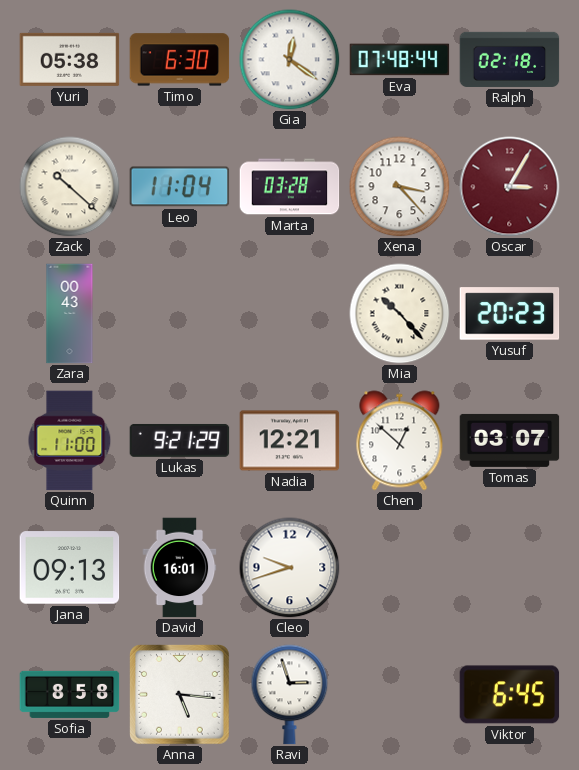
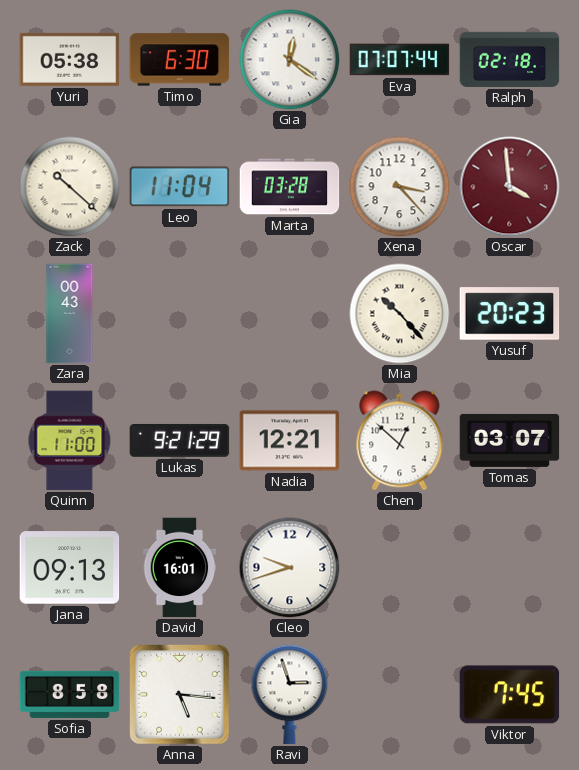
Eva: 07:48 -> 07:07 (400, 60)
Oscar: 3:05 -> 3:59 (510, 187)
Viktor: 6:45 -> 7:45 (510, 695)
